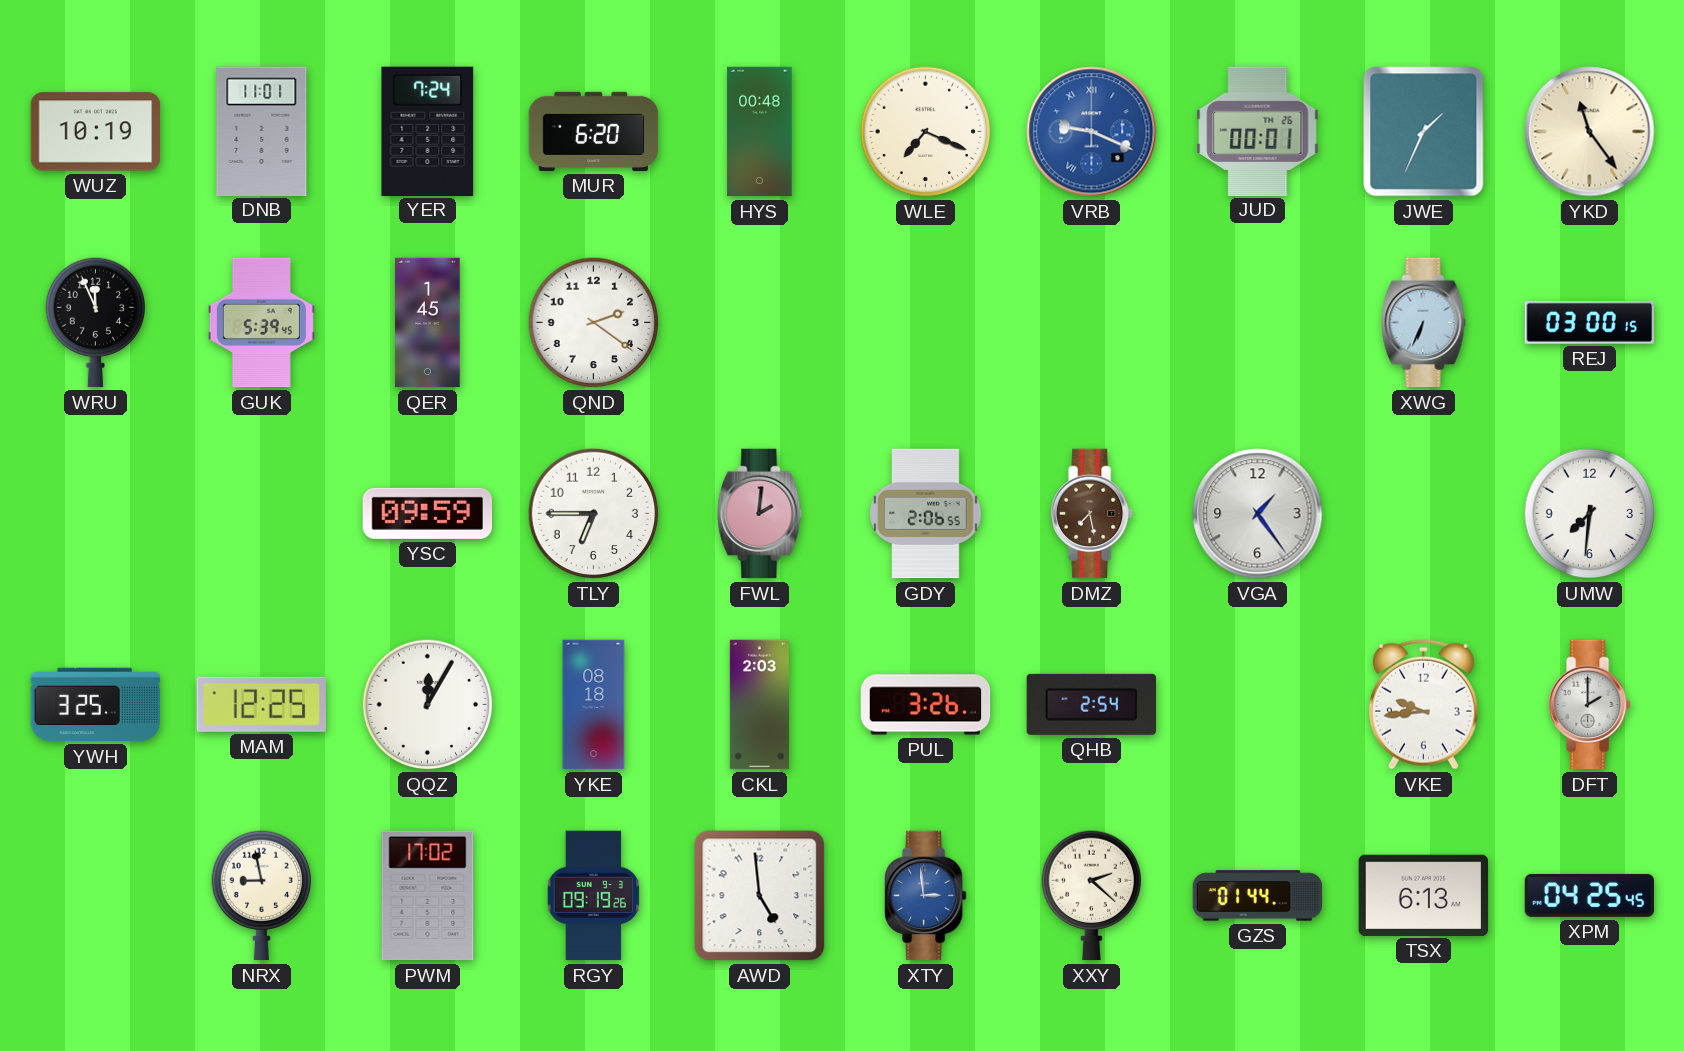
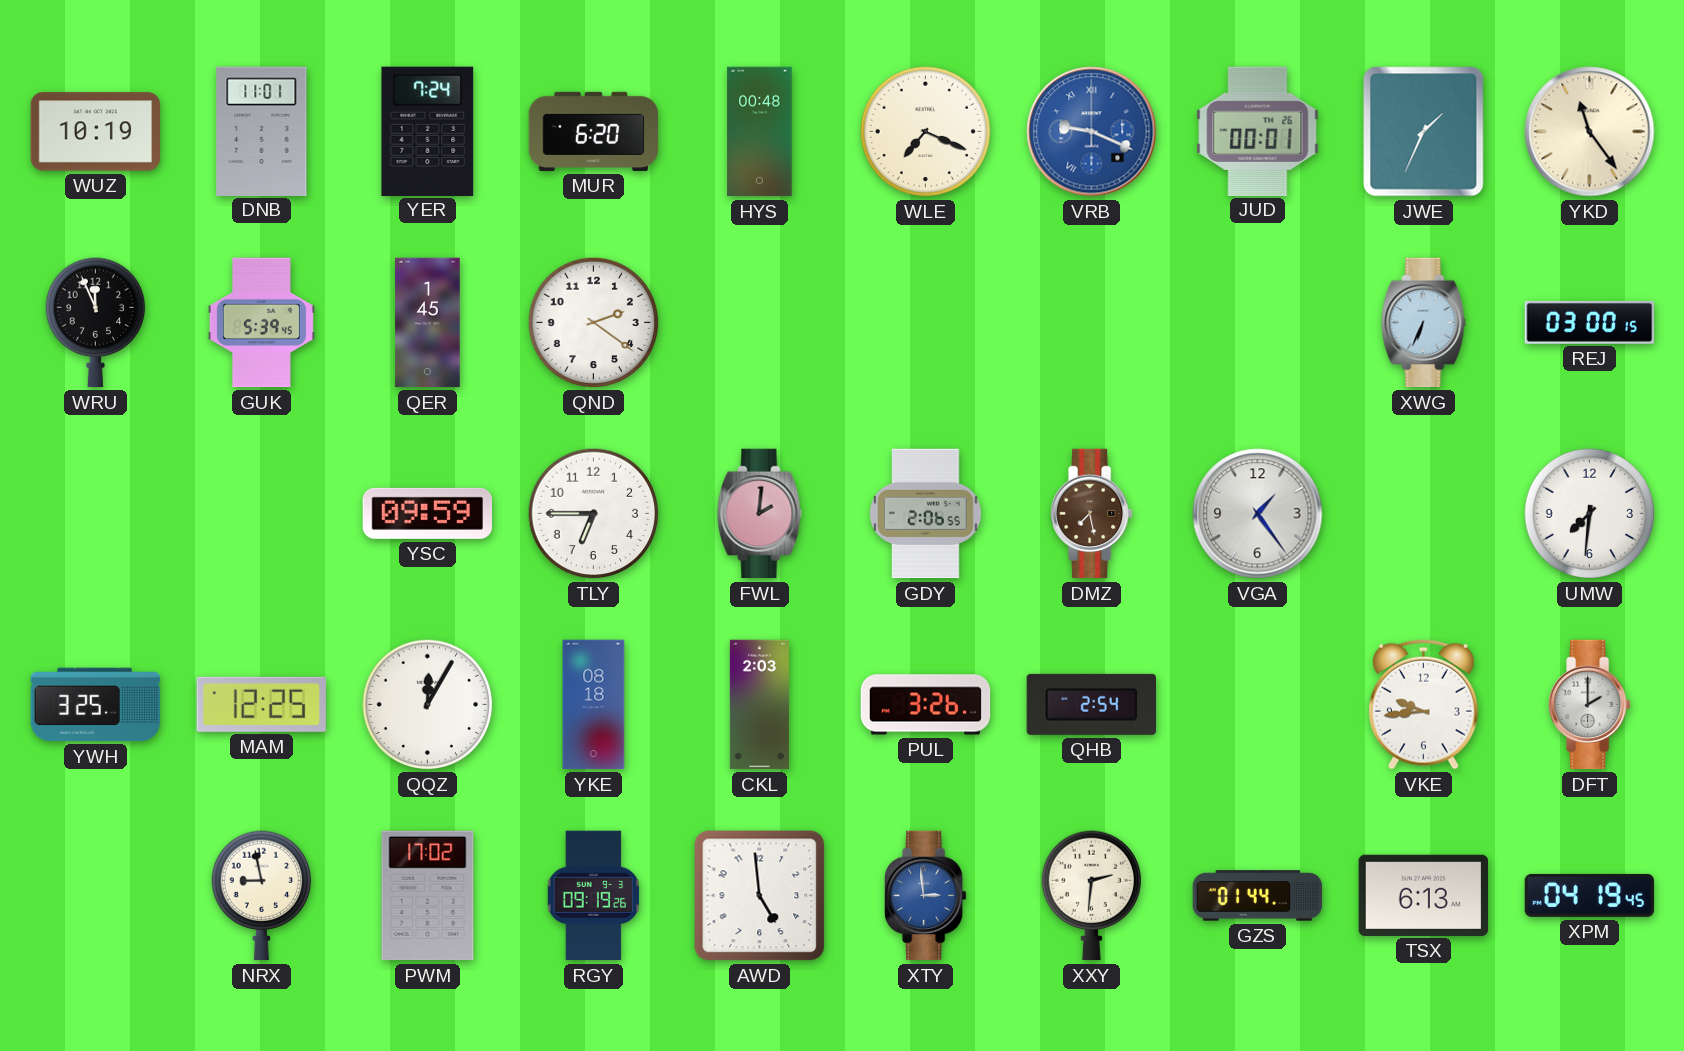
XXY: 2:22 -> 2:31 (1091, 896)
XPM: 04:25 -> 04:19 (1590, 895)
